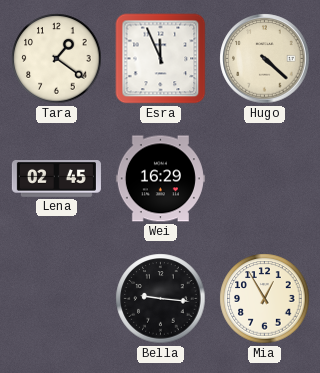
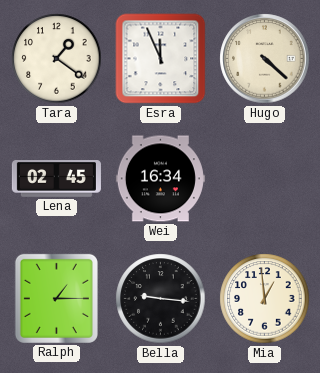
Wei: 16:29 -> 16:34 (160, 179)
Ralph: none -> 1:15 (56, 298)
Mia: 12:55 -> 12:59 (265, 299)
